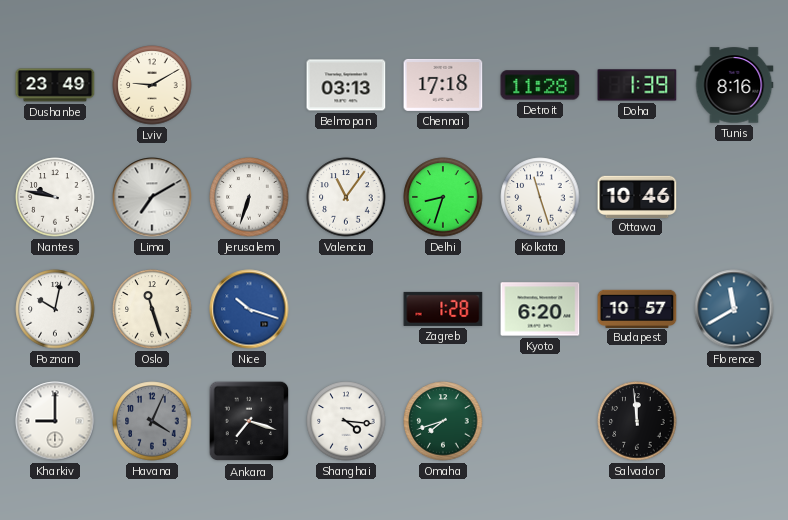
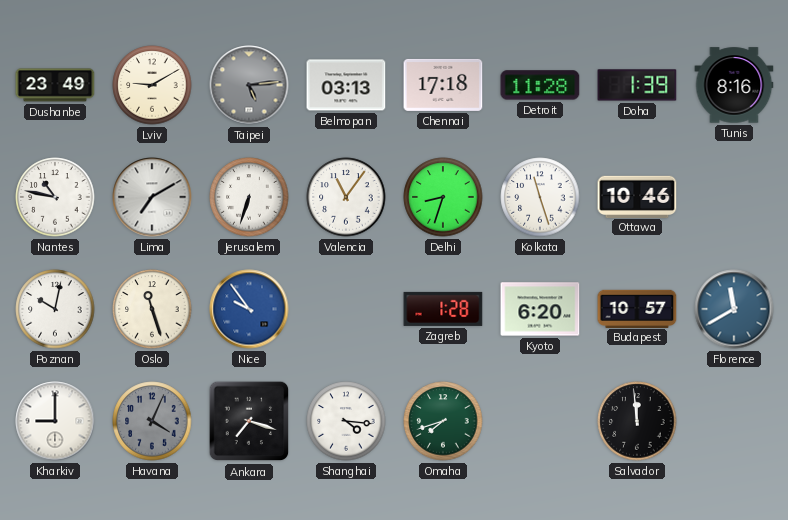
Taipei: none -> 5:14 (249, 85)
Nantes: 9:47 -> 10:47 (55, 197)
Nice: 10:18 -> 9:54 (249, 309)
